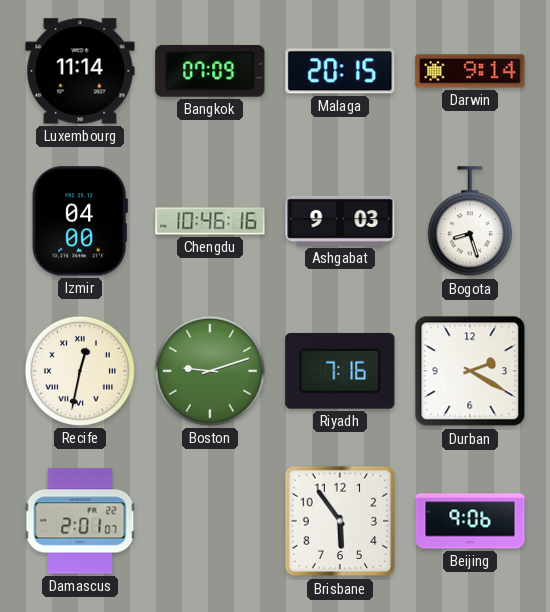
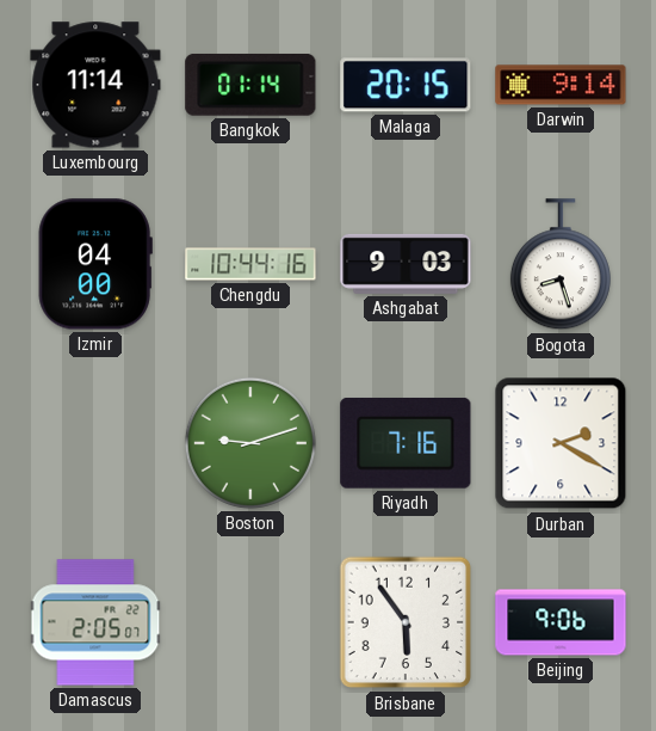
Bangkok: 07:09 -> 01:14 (250, 85)
Chengdu: 10:46 -> 10:44 (250, 264)
Recife: 12:32 -> none (80, 371)
Damascus: 2:01 -> 2:05 (95, 622)
